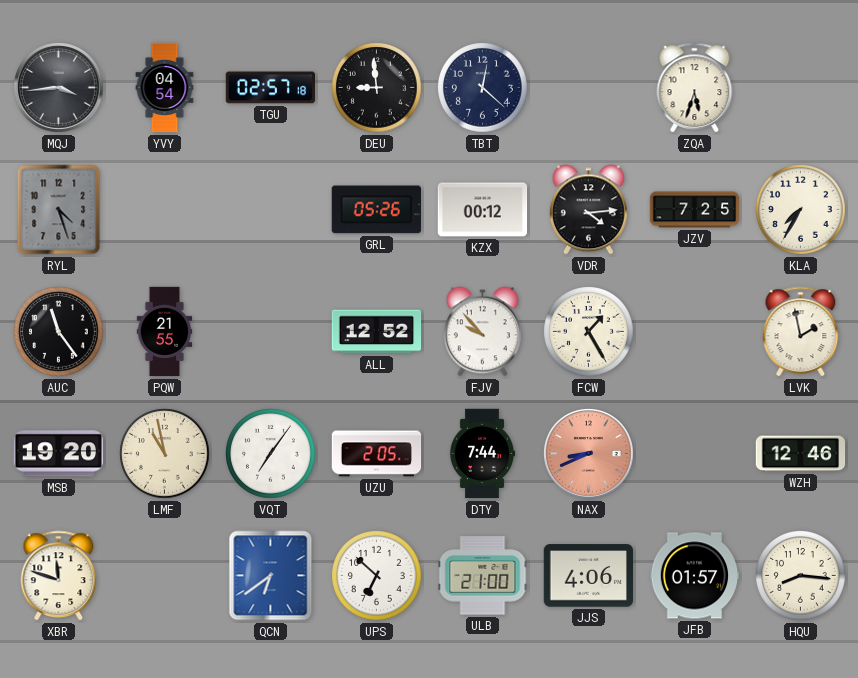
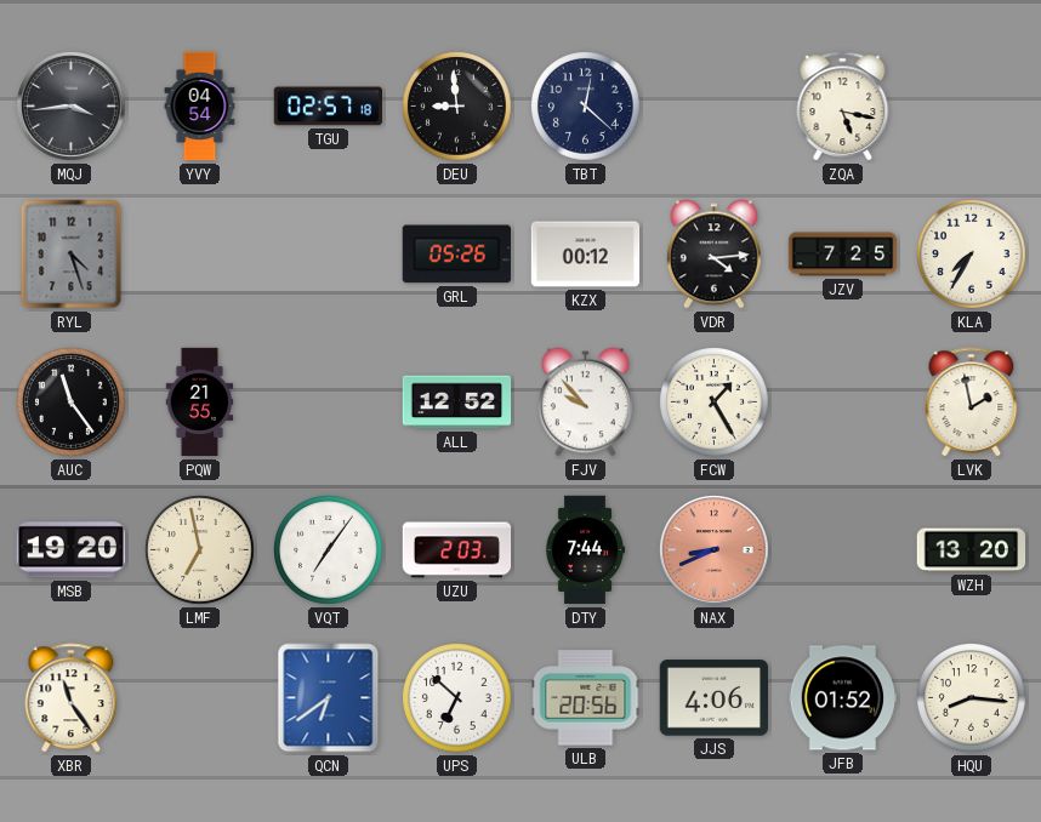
ZQA: 5:33 -> 5:17 (843, 107)
LMF: 10:58 -> 6:58 (200, 550)
UZU: 2:05 -> 2:03 (457, 550)
WZH: 12:46 -> 13:20 (972, 550)
XBR: 11:48 -> 11:24 (72, 698)
ULB: 21:00 -> 20:56 (586, 698)
JFB: 01:57 -> 01:52 (843, 698)
